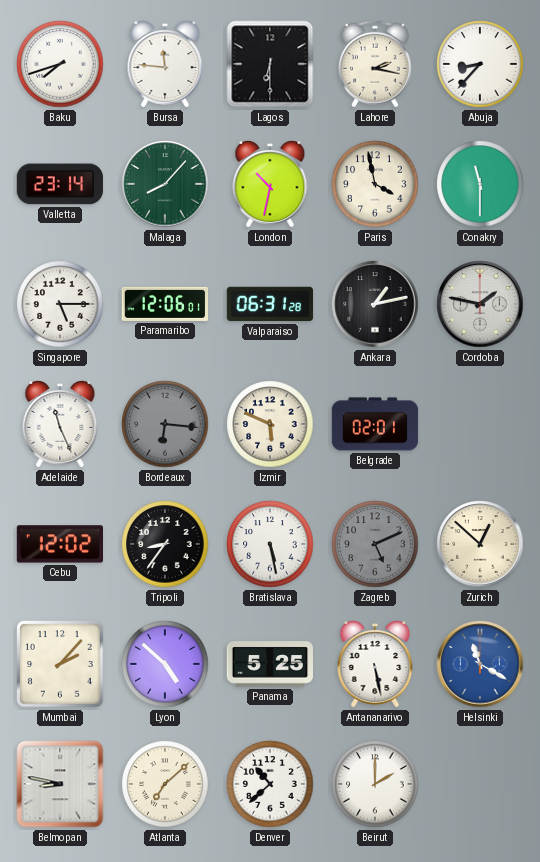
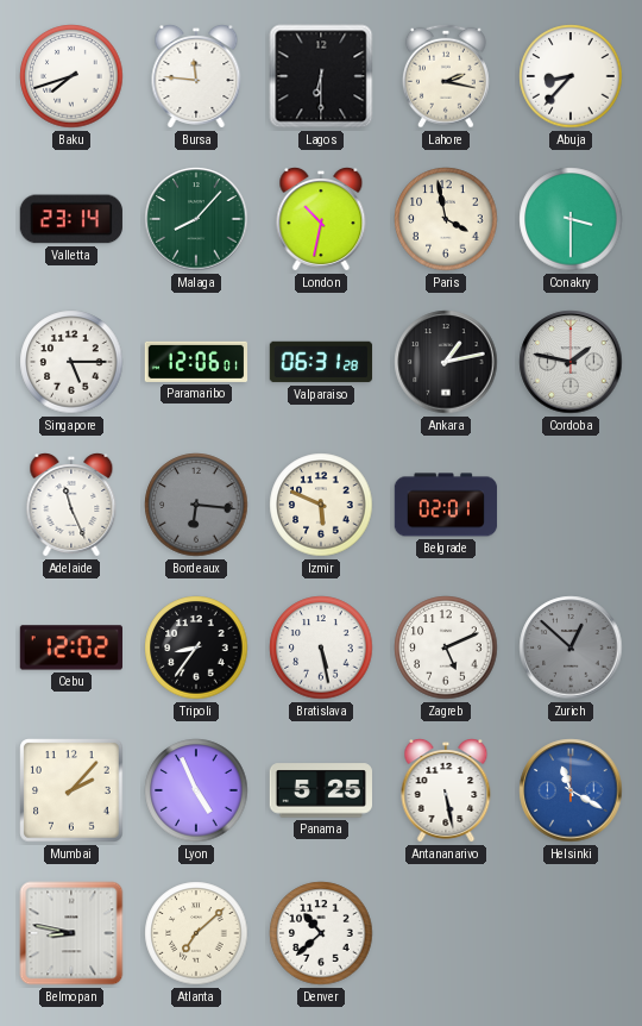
Conakry: 11:30 -> 3:30 (571, 219)
Zagreb dial: grey -> white (446, 647)
Zurich dial: cream -> grey (571, 647)
Lyon: 4:52 -> 4:56 (196, 790)
Beirut: 2:00 -> none (375, 784)
